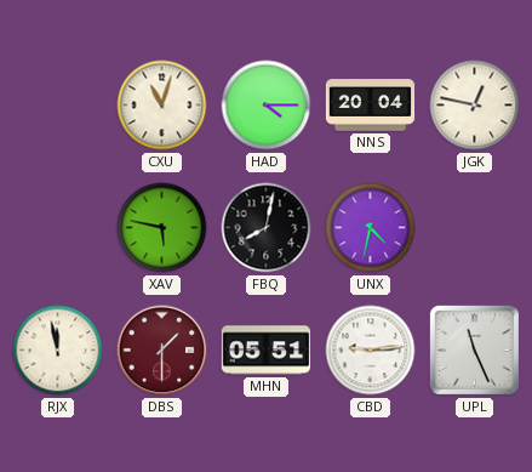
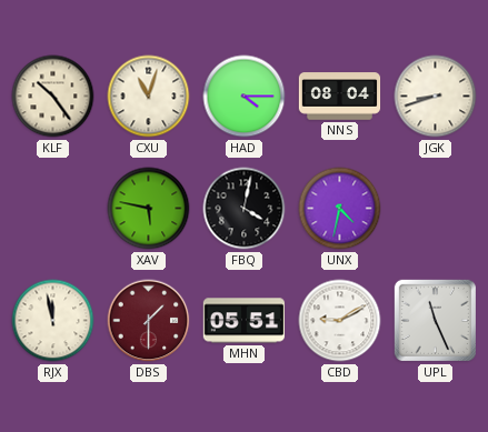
KLF: none -> 10:24 (53, 97)
NNS: 20:04 -> 08:04 (340, 97)
JGK: 12:47 -> 8:42 (436, 97)
FBQ: 8:02 -> 4:02 (245, 209)
CBD: 9:14 -> 9:10 (340, 321)
